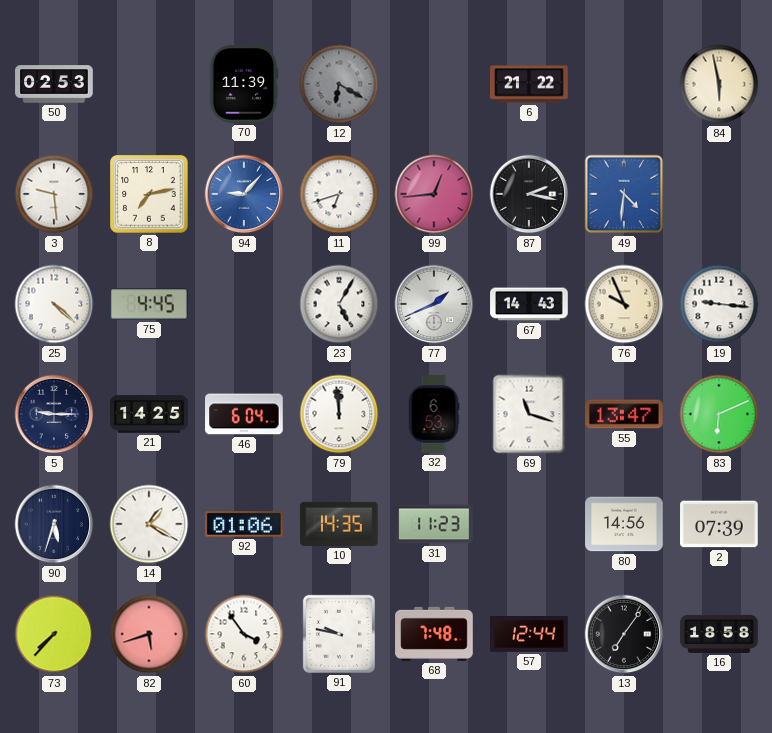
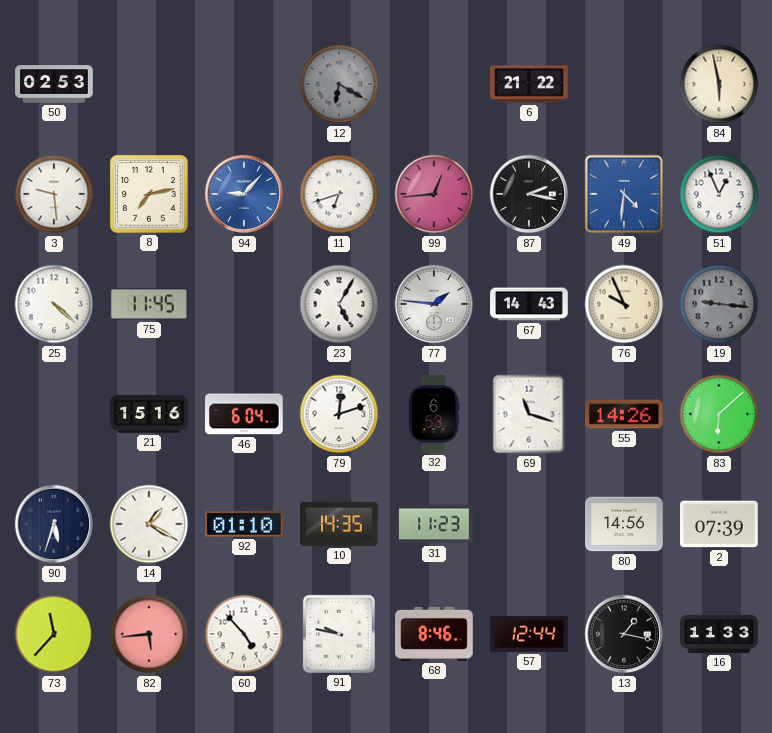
70: 11:39 -> none (244, 84)
51: none -> 12:56 (719, 194)
75: 4:45 -> 11:45 (150, 304)
77: 1:41 -> 1:46 (434, 304)
19 dial: white -> grey (719, 304)
5: 9:15 -> none (54, 414)
21: 14:25 -> 15:16 (149, 414)
79: 11:59 -> 12:12 (339, 414)
55: 13:47 -> 14:26 (624, 414)
83: 6:11 -> 6:08 (719, 414)
92: 01:06 -> 01:10 (244, 525)
73: 7:37 -> 11:37 (54, 634)
82: 5:42 -> 5:44 (149, 634)
60: 3:54 -> 4:53 (244, 634)
68: 7:48 -> 8:46 (434, 634)
13: 7:06 -> 1:17 (624, 634)
16: 18:58 -> 11:33 (719, 634)
